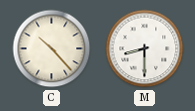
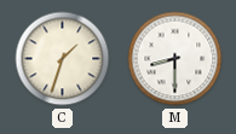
C: 10:23 -> 1:33 (63, 59)
